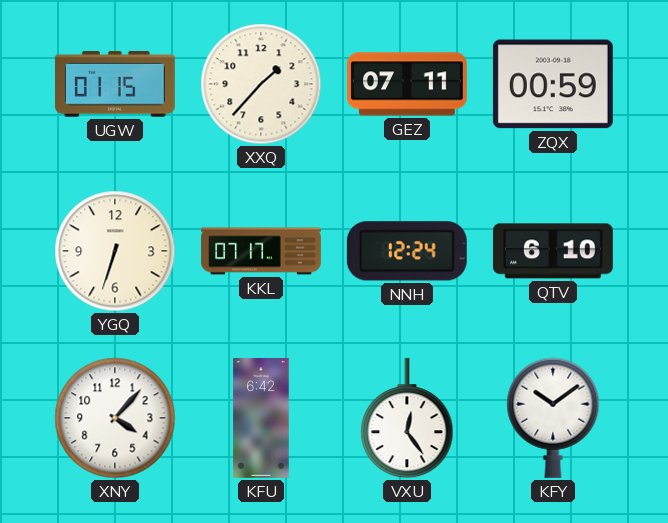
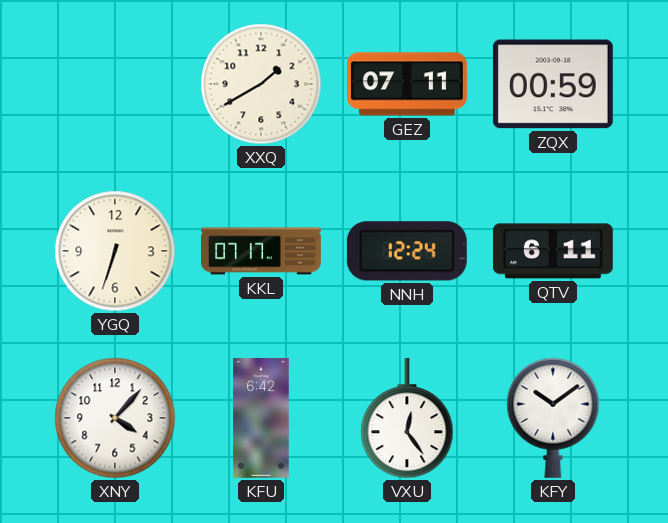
UGW: 01:15 -> none (115, 84)
XXQ: 1:37 -> 1:40 (261, 84)
QTV: 6:10 -> 6:11 (553, 251)
